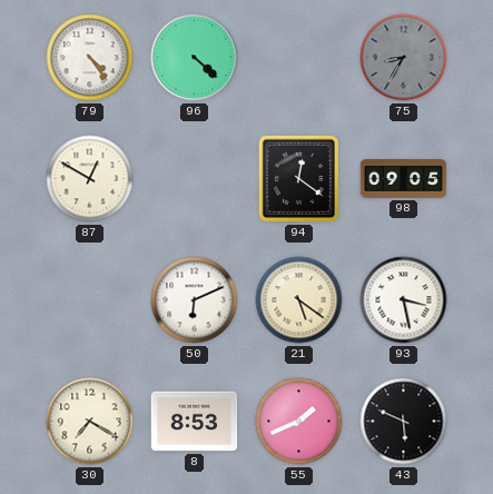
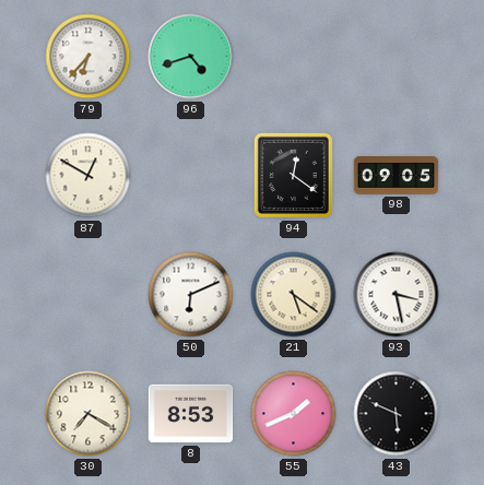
79: 4:24 -> 6:37 (88, 57)
96: 4:22 -> 4:42 (191, 57)
75: 8:35 -> none (404, 58)
